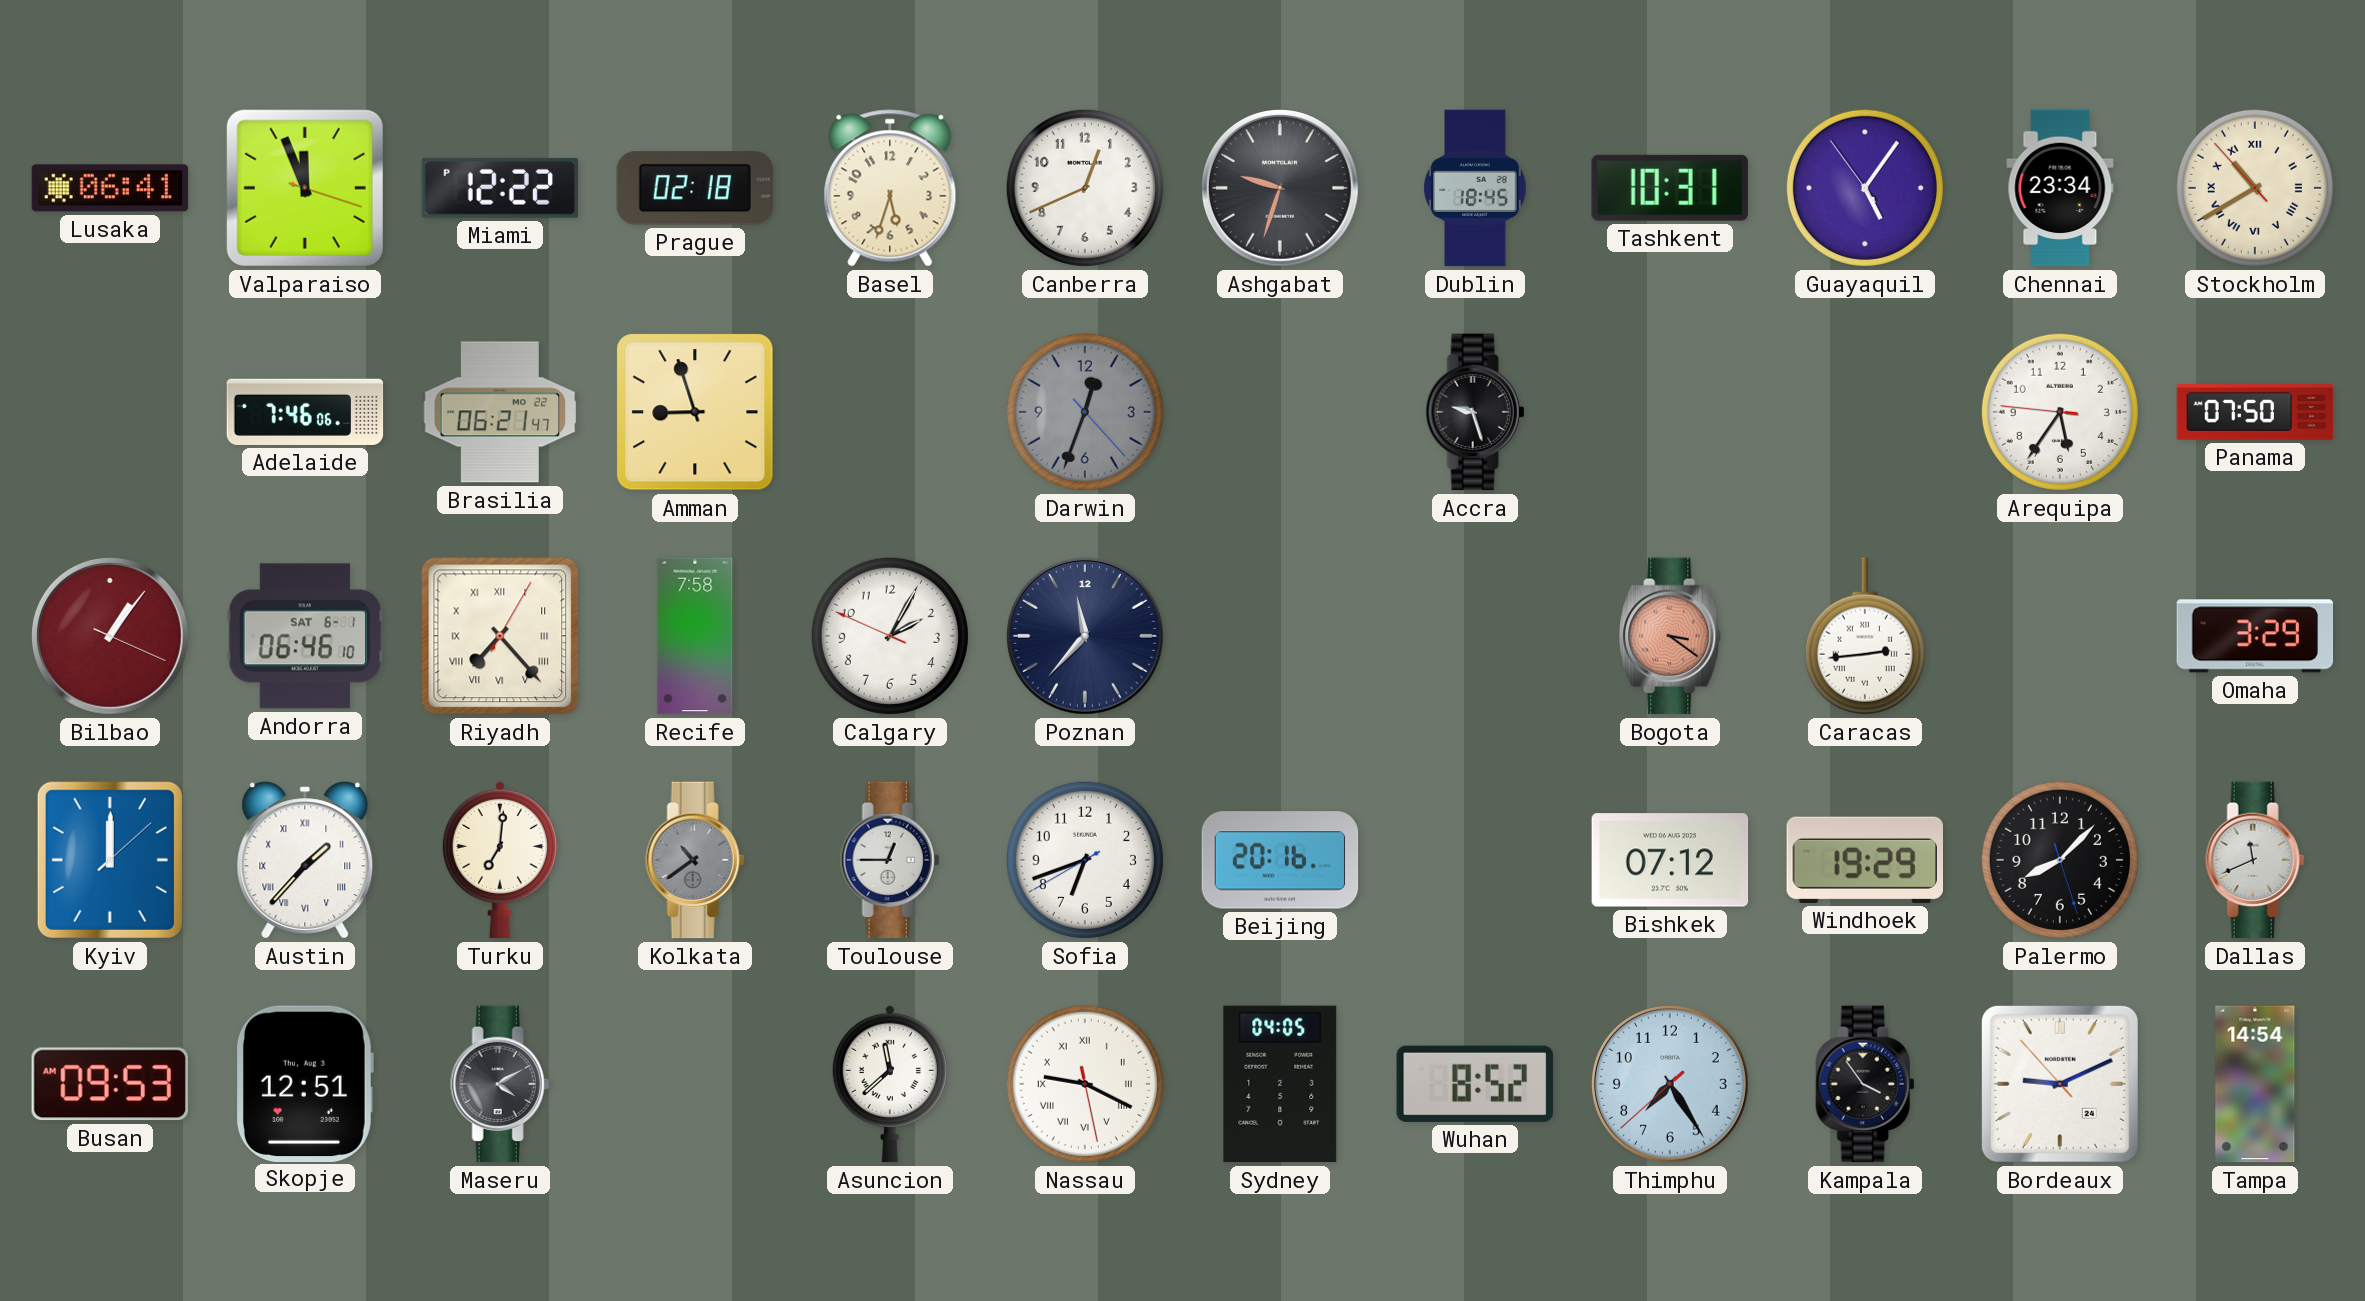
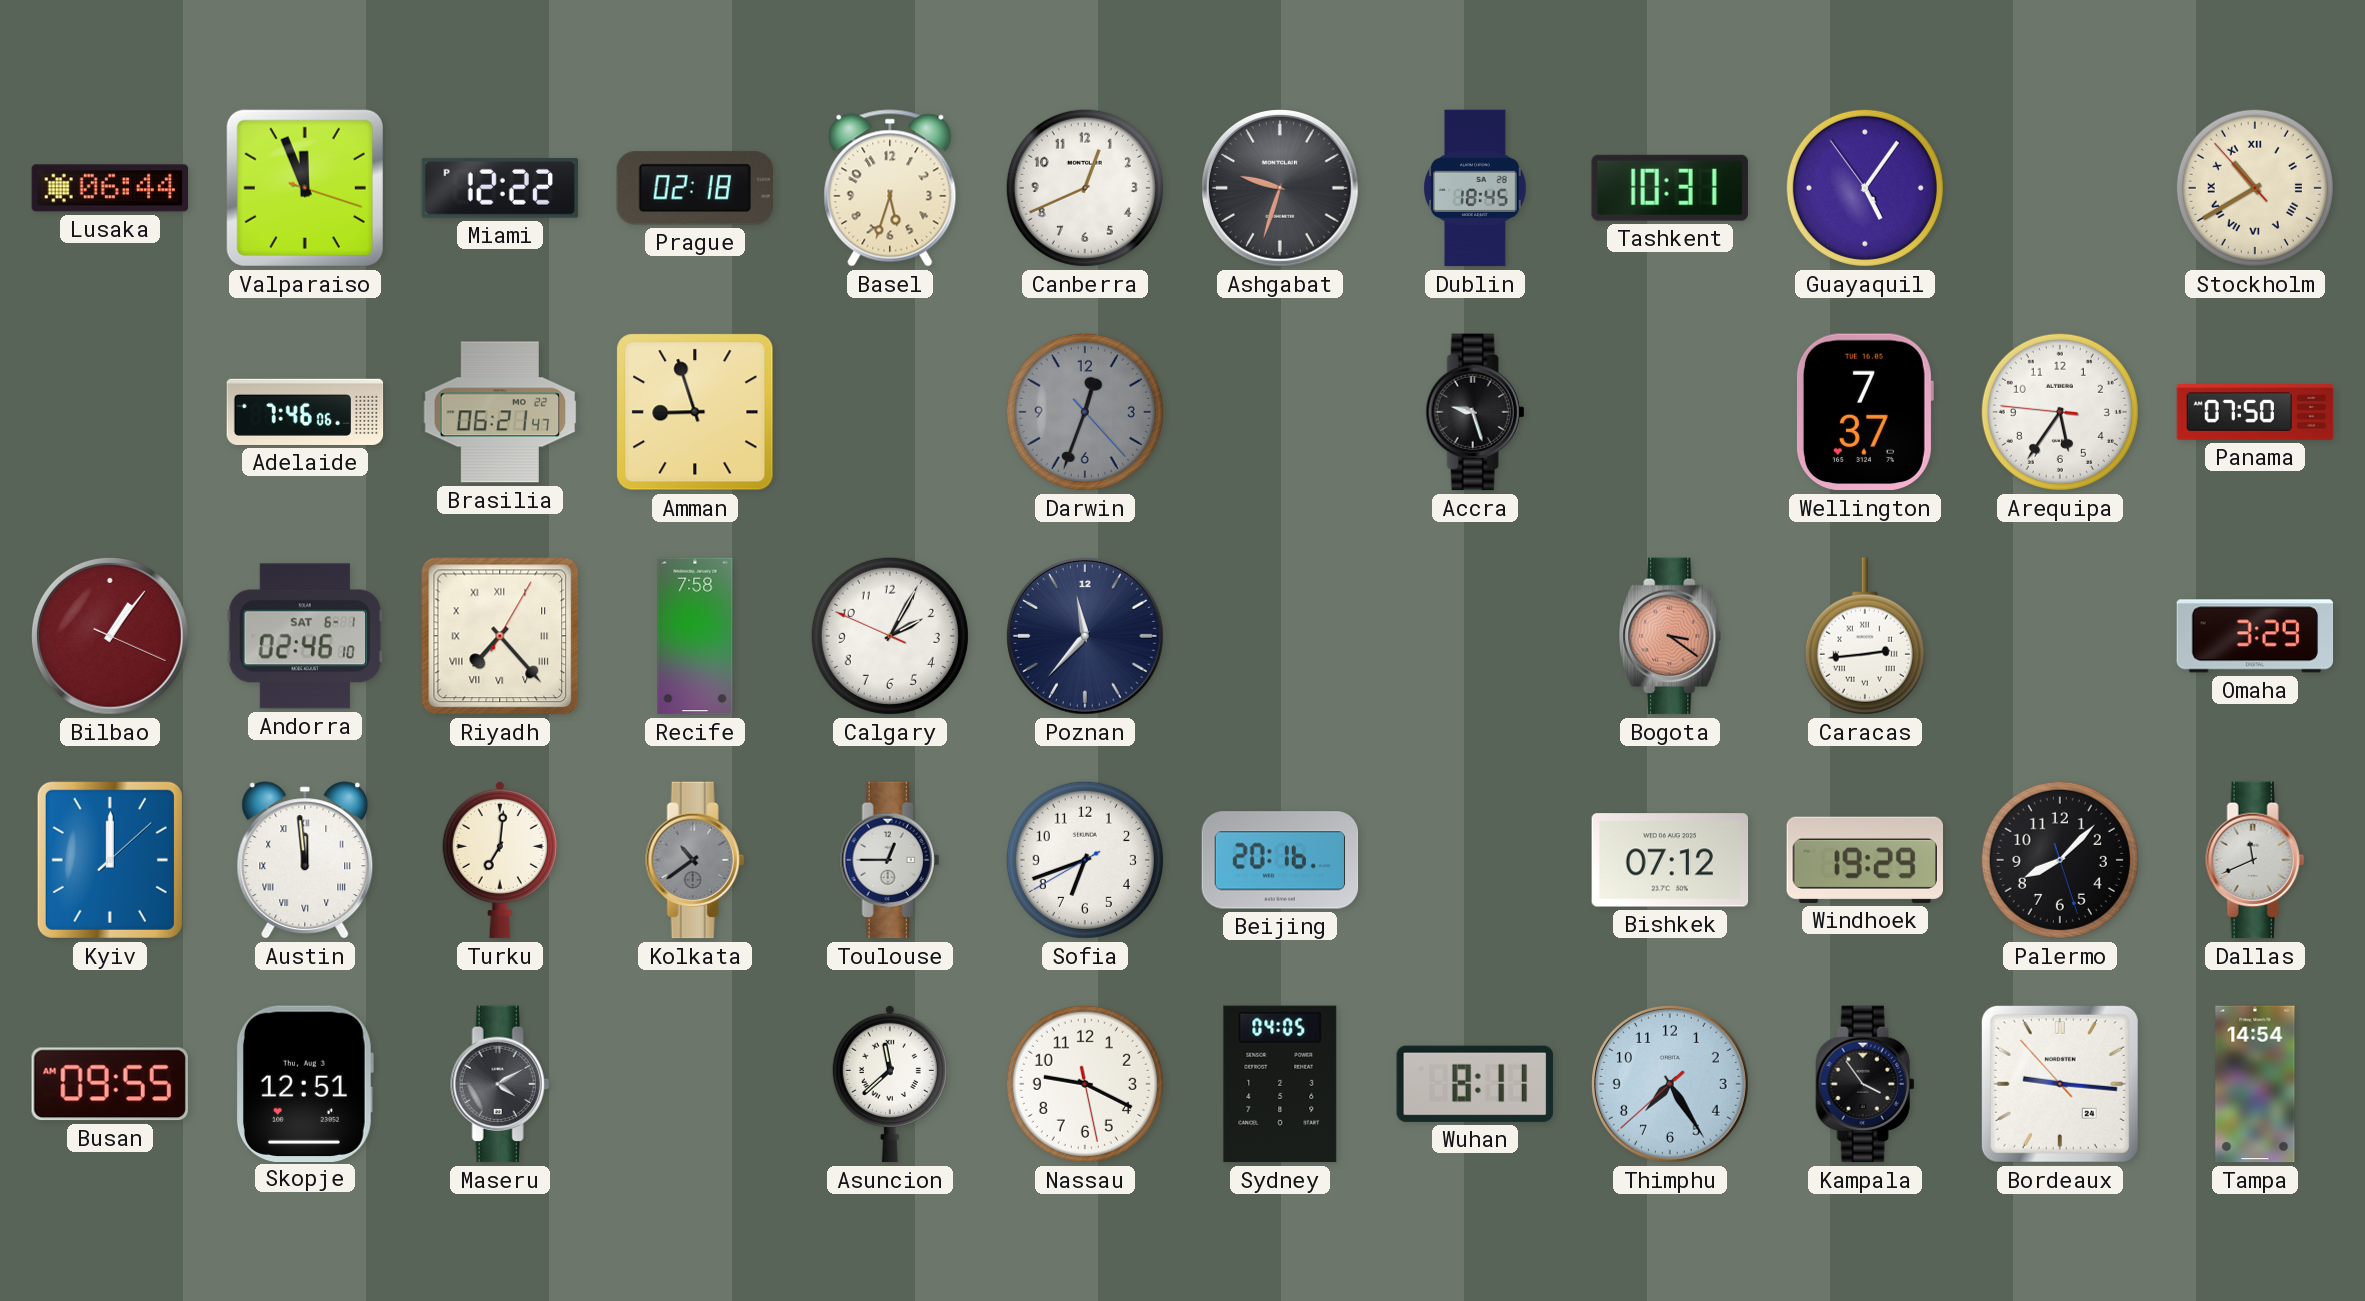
Lusaka: 06:41 -> 06:44 (110, 188)
Chennai: 23:34 -> none (2060, 188)
Wellington: none -> 7:37 (1864, 412)
Andorra: 06:46 -> 02:46 (305, 636)
Austin: 1:37 -> 11:59 (305, 860)
Busan: 09:53 -> 09:55 (110, 1084)
Nassau numerals: Roman -> Arabic (1085, 1084)
Wuhan: 8:52 -> 8:11 (1475, 1084)
Bordeaux: 9:10 -> 9:15 (2060, 1084)
